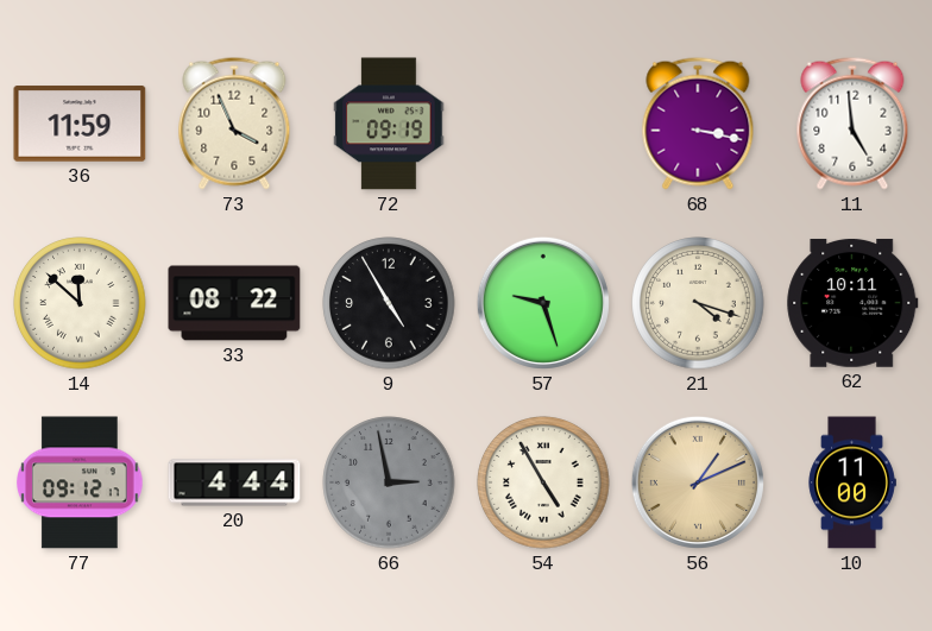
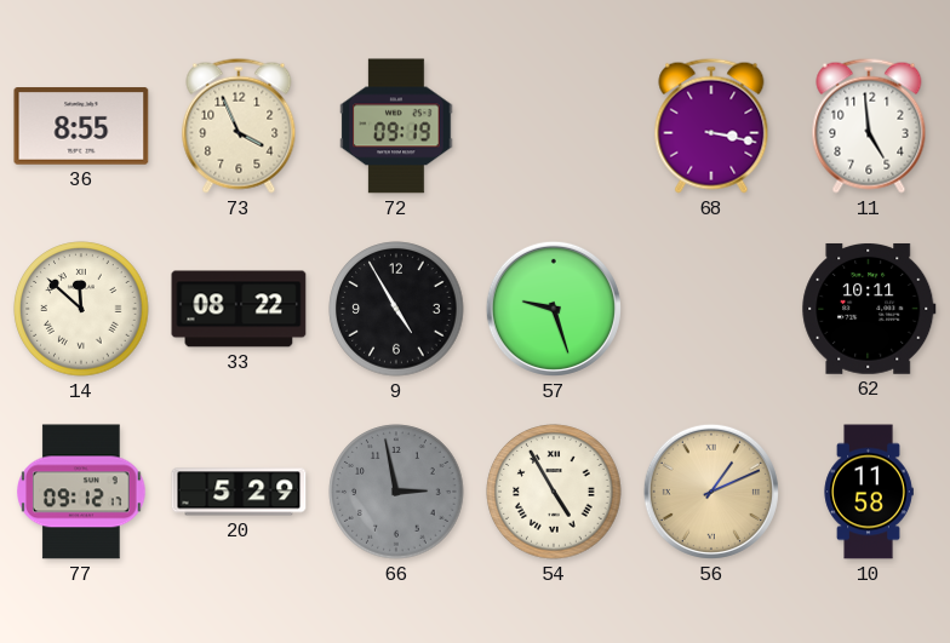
36: 11:59 -> 8:55 (81, 126)
21: 4:18 -> none (698, 303)
20: 4:44 -> 5:29 (239, 492)
10: 11:00 -> 11:58 (869, 492)
